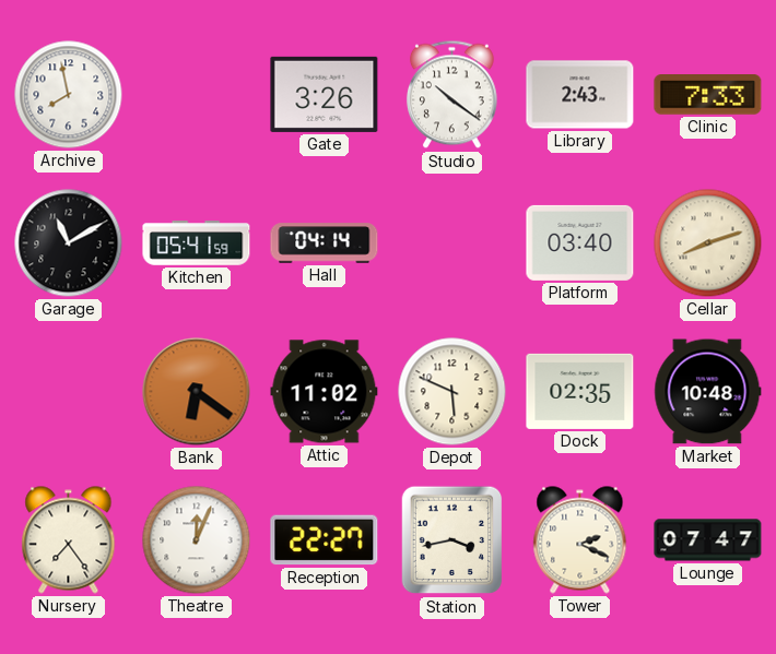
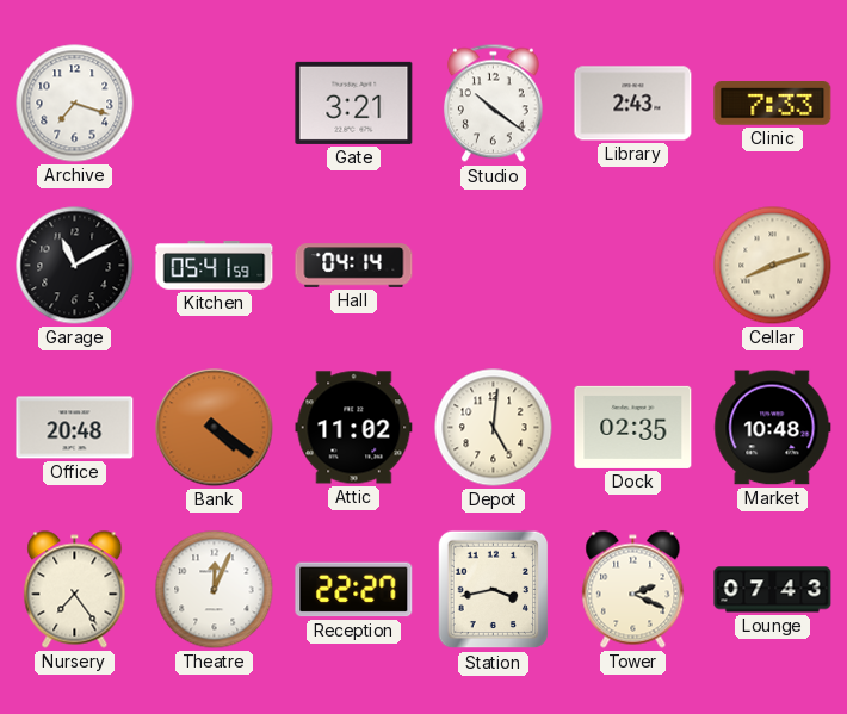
Archive: 7:58 -> 7:18 (75, 104)
Gate: 3:26 -> 3:21 (354, 103)
Platform: 03:40 -> none (580, 242)
Office: none -> 20:48 (75, 428)
Bank: 6:21 -> 4:21 (215, 428)
Depot: 5:49 -> 5:01 (494, 428)
Lounge: 07:47 -> 07:43 (773, 590)
